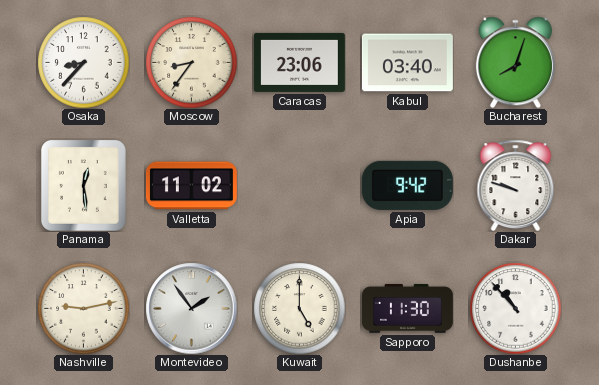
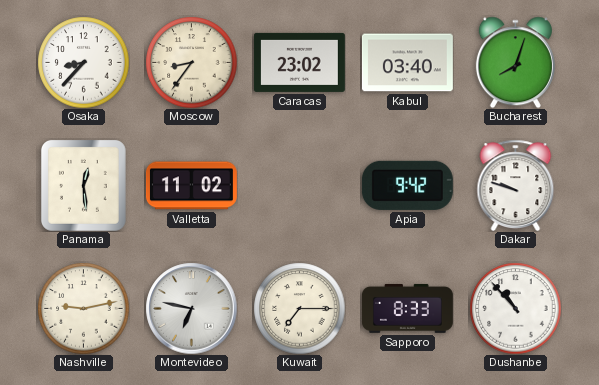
Caracas: 23:06 -> 23:02 (299, 62)
Montevideo: 1:54 -> 6:47 (191, 308)
Kuwait: 5:00 -> 7:15 (299, 308)
Sapporo: 11:30 -> 8:33 (407, 308)
